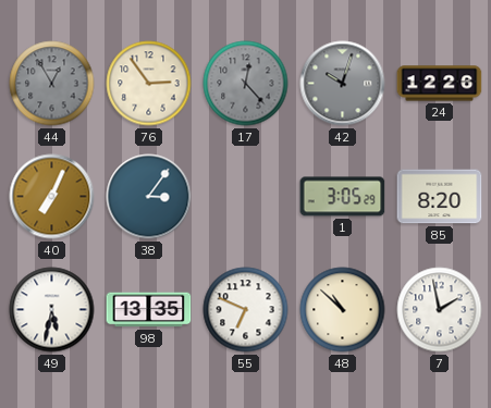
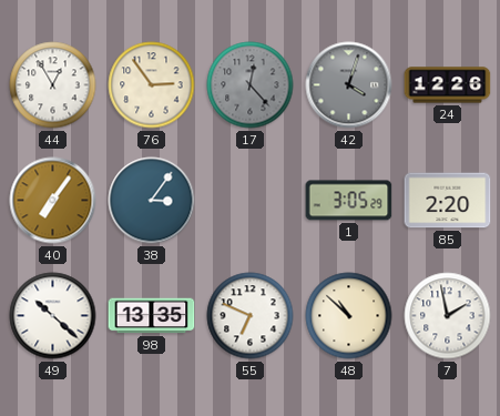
44 dial: grey -> white (53, 85)
42: 10:03 -> 4:03 (349, 85)
40: 7:04 -> 7:06 (53, 201)
85: 8:20 -> 2:20 (448, 201)
49: 5:32 -> 10:22 (53, 316)
